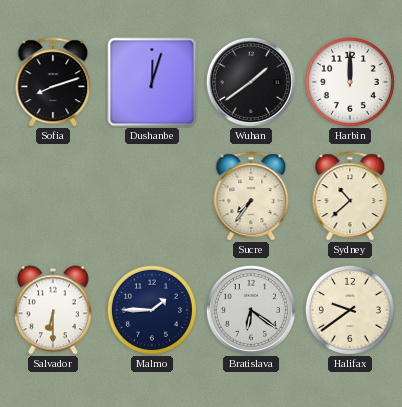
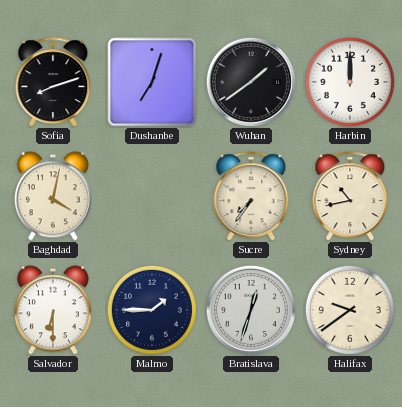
Dushanbe: 12:03 -> 7:03 (152, 82)
Baghdad: none -> 4:02 (53, 196)
Sydney: 10:38 -> 10:43 (350, 196)
Bratislava: 6:21 -> 12:33 (251, 310)
